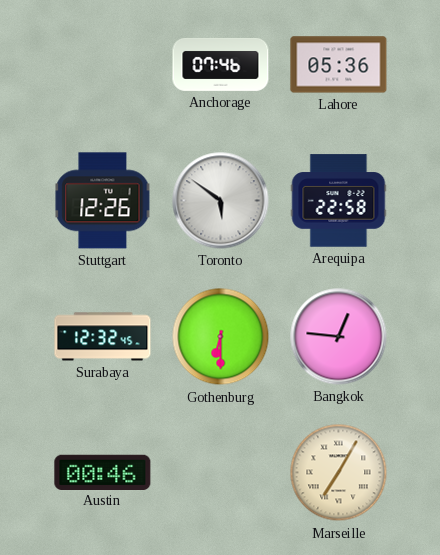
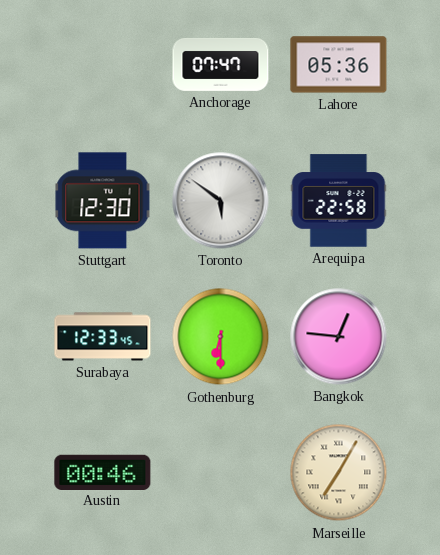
Anchorage: 07:46 -> 07:47 (221, 64)
Stuttgart: 12:26 -> 12:30 (103, 201)
Surabaya: 12:32 -> 12:33 (103, 337)
